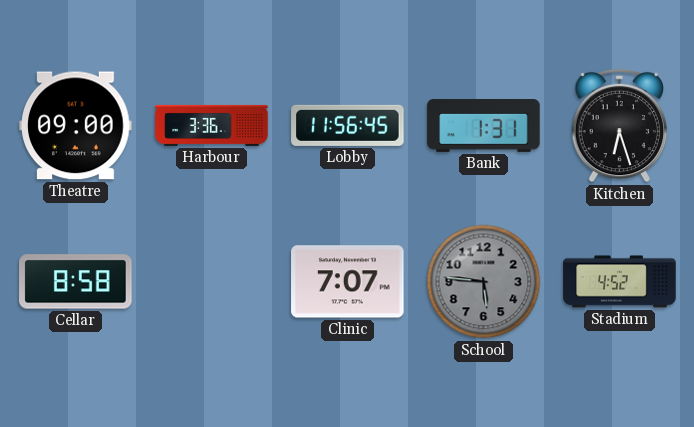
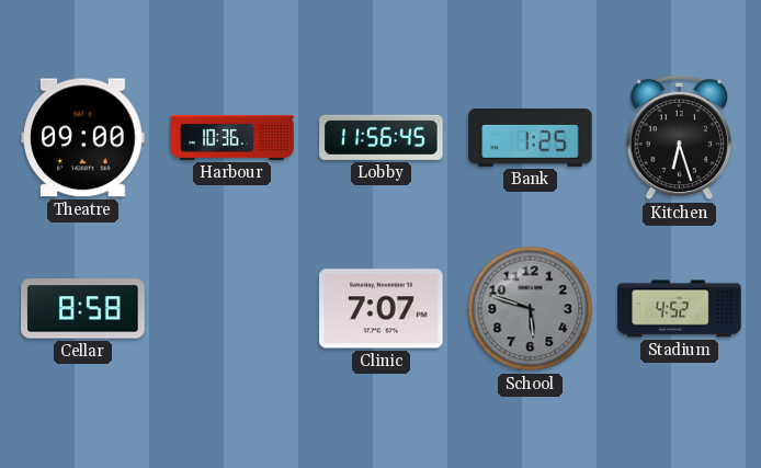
Harbour: 3:36 -> 10:36 (232, 137)
Bank: 1:31 -> 1:25 (531, 138)
School: 5:46 -> 5:48 (531, 309)
